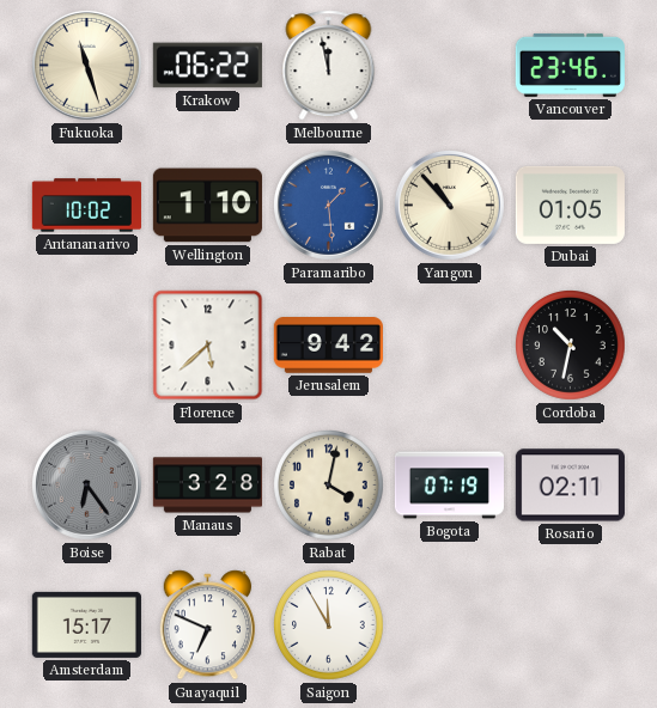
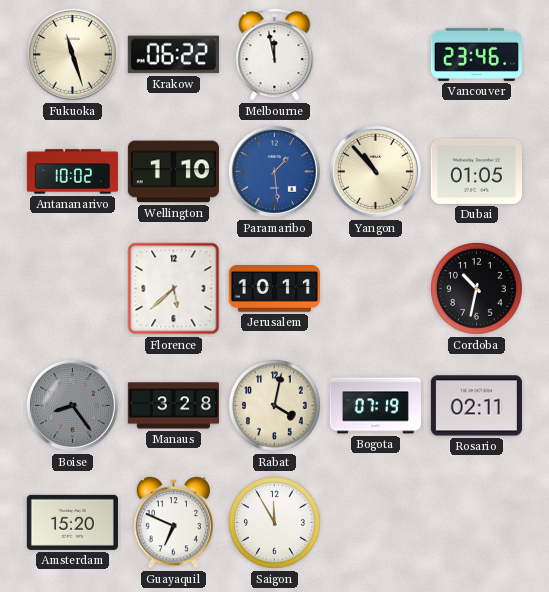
Jerusalem: 9:42 -> 10:11 (274, 289)
Boise: 6:24 -> 8:24 (72, 405)
Amsterdam: 15:17 -> 15:20 (72, 522)
